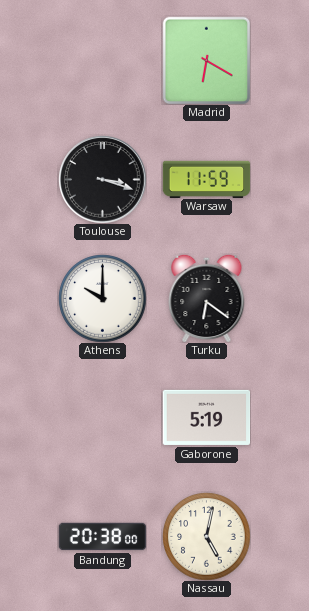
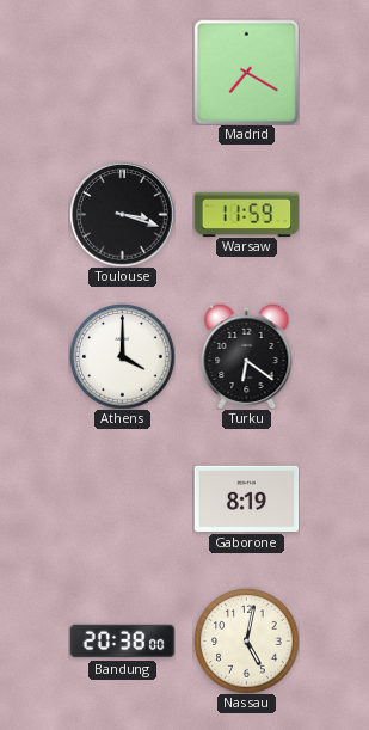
Madrid: 6:20 -> 7:20 (246, 72)
Athens: 10:00 -> 4:00 (122, 356)
Gaborone: 5:19 -> 8:19 (246, 498)
